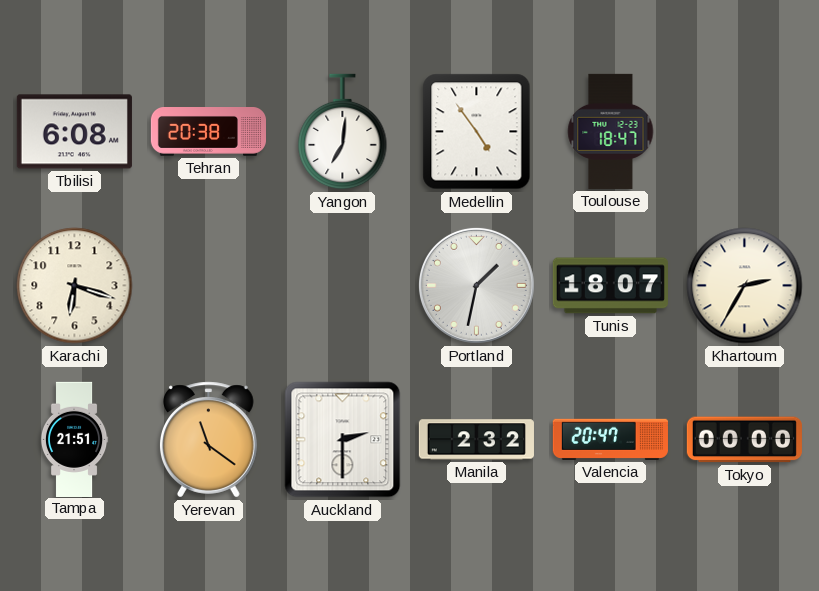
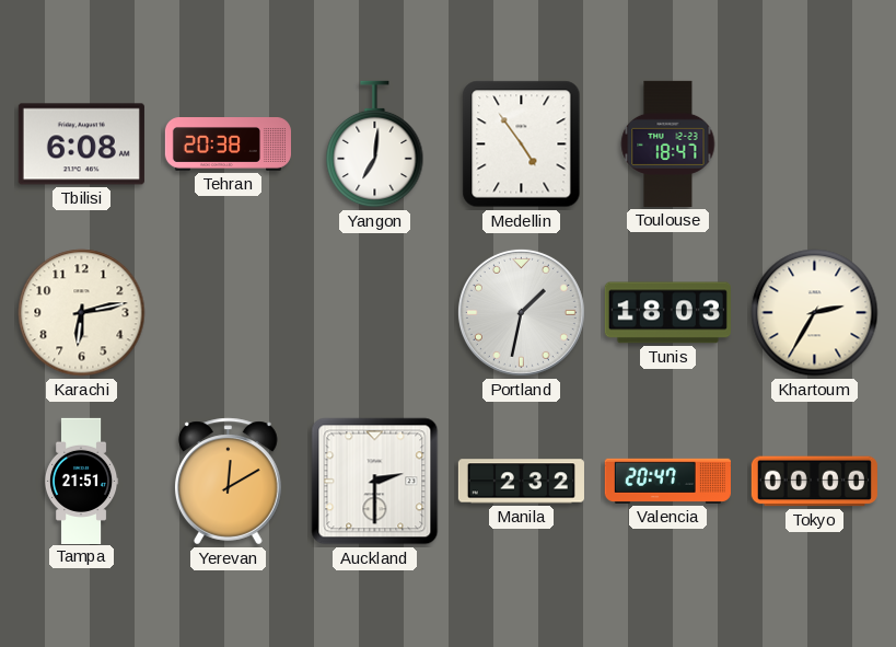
Karachi: 6:18 -> 6:13 (82, 313)
Tunis: 18:07 -> 18:03 (667, 313)
Yerevan: 11:21 -> 12:10 (228, 482)
